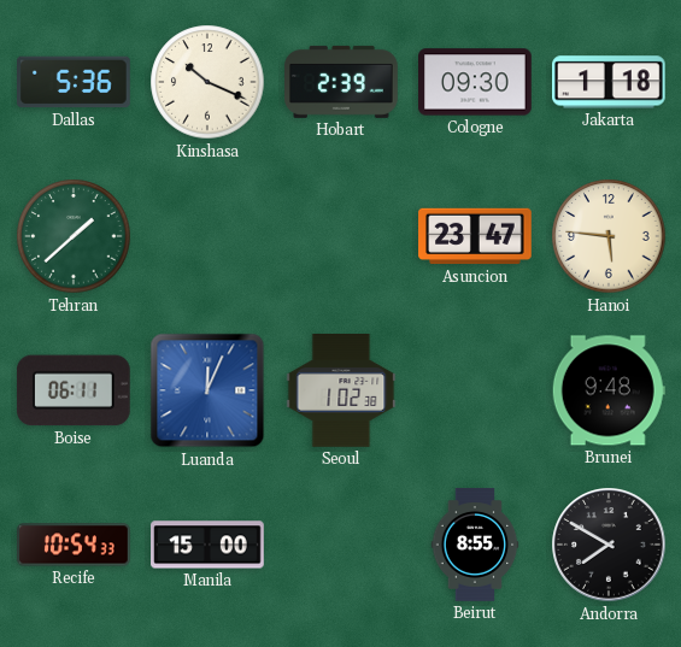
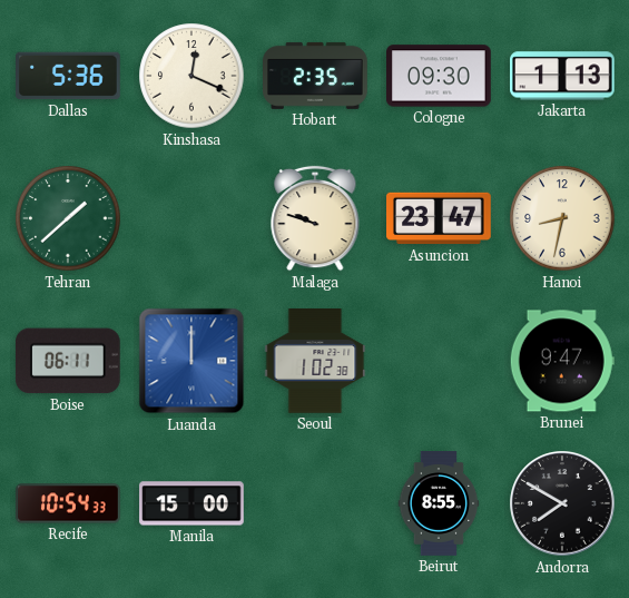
Kinshasa: 10:19 -> 12:19 (191, 76)
Hobart: 2:39 -> 2:35 (316, 76)
Jakarta: 1:18 -> 1:13 (563, 76)
Malaga: none -> 9:48 (315, 218)
Hanoi: 5:46 -> 8:32 (562, 218)
Luanda: 12:04 -> 12:00 (191, 361)
Brunei: 9:48 -> 9:47 (562, 361)
